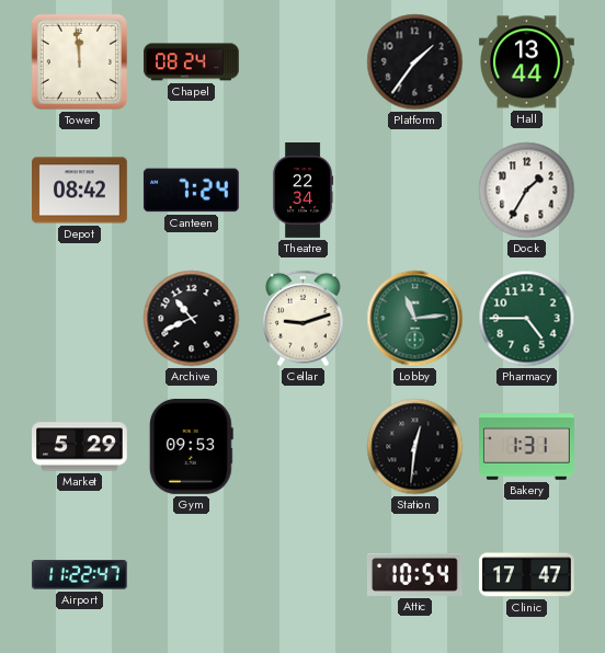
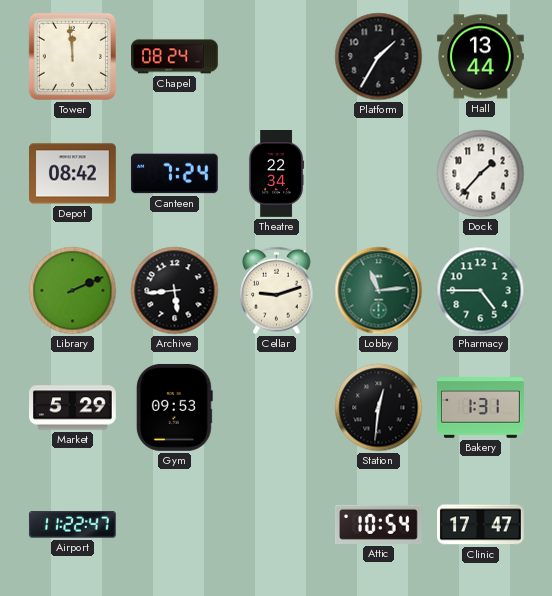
Platform: 1:36 -> 1:35 (379, 57)
Dock: 1:35 -> 1:37 (481, 174)
Library: none -> 2:11 (73, 291)
Archive: 10:41 -> 5:44 (175, 291)
